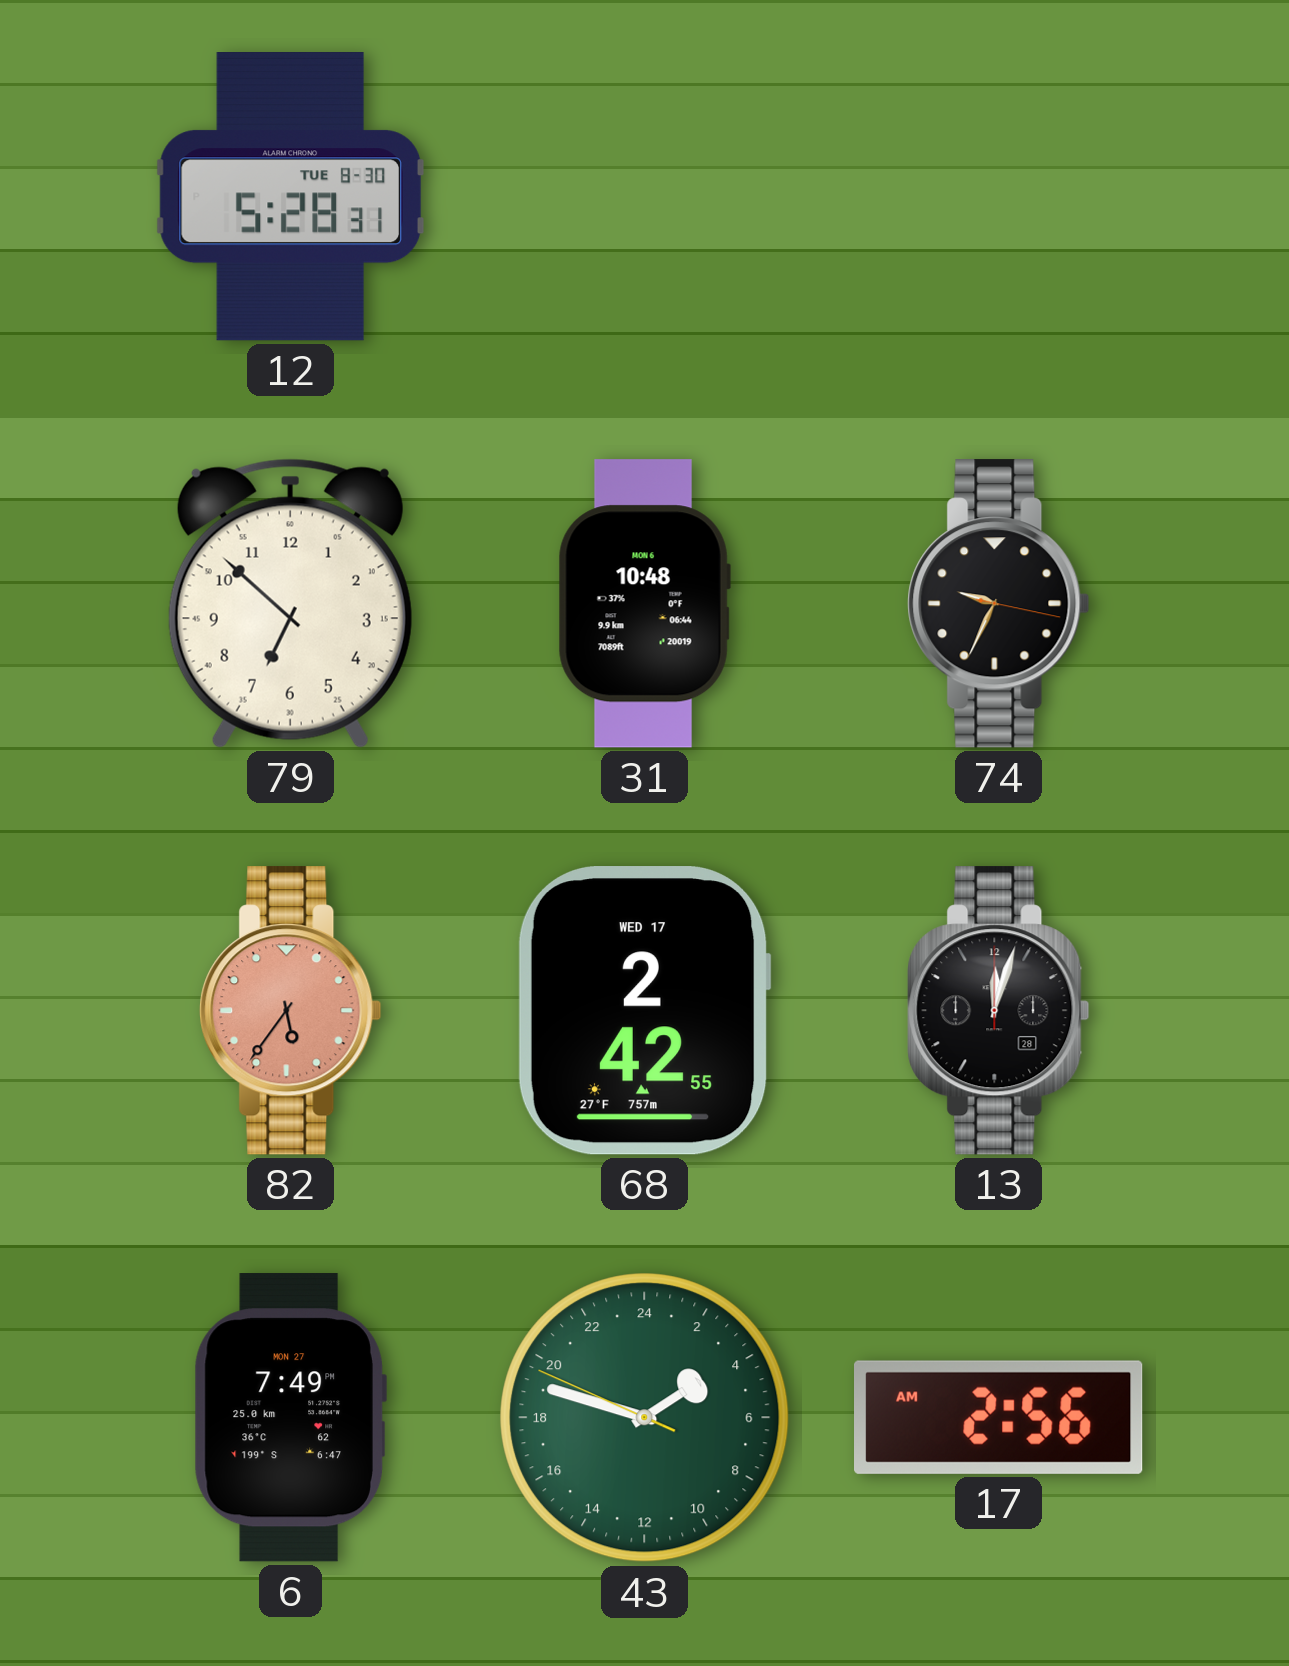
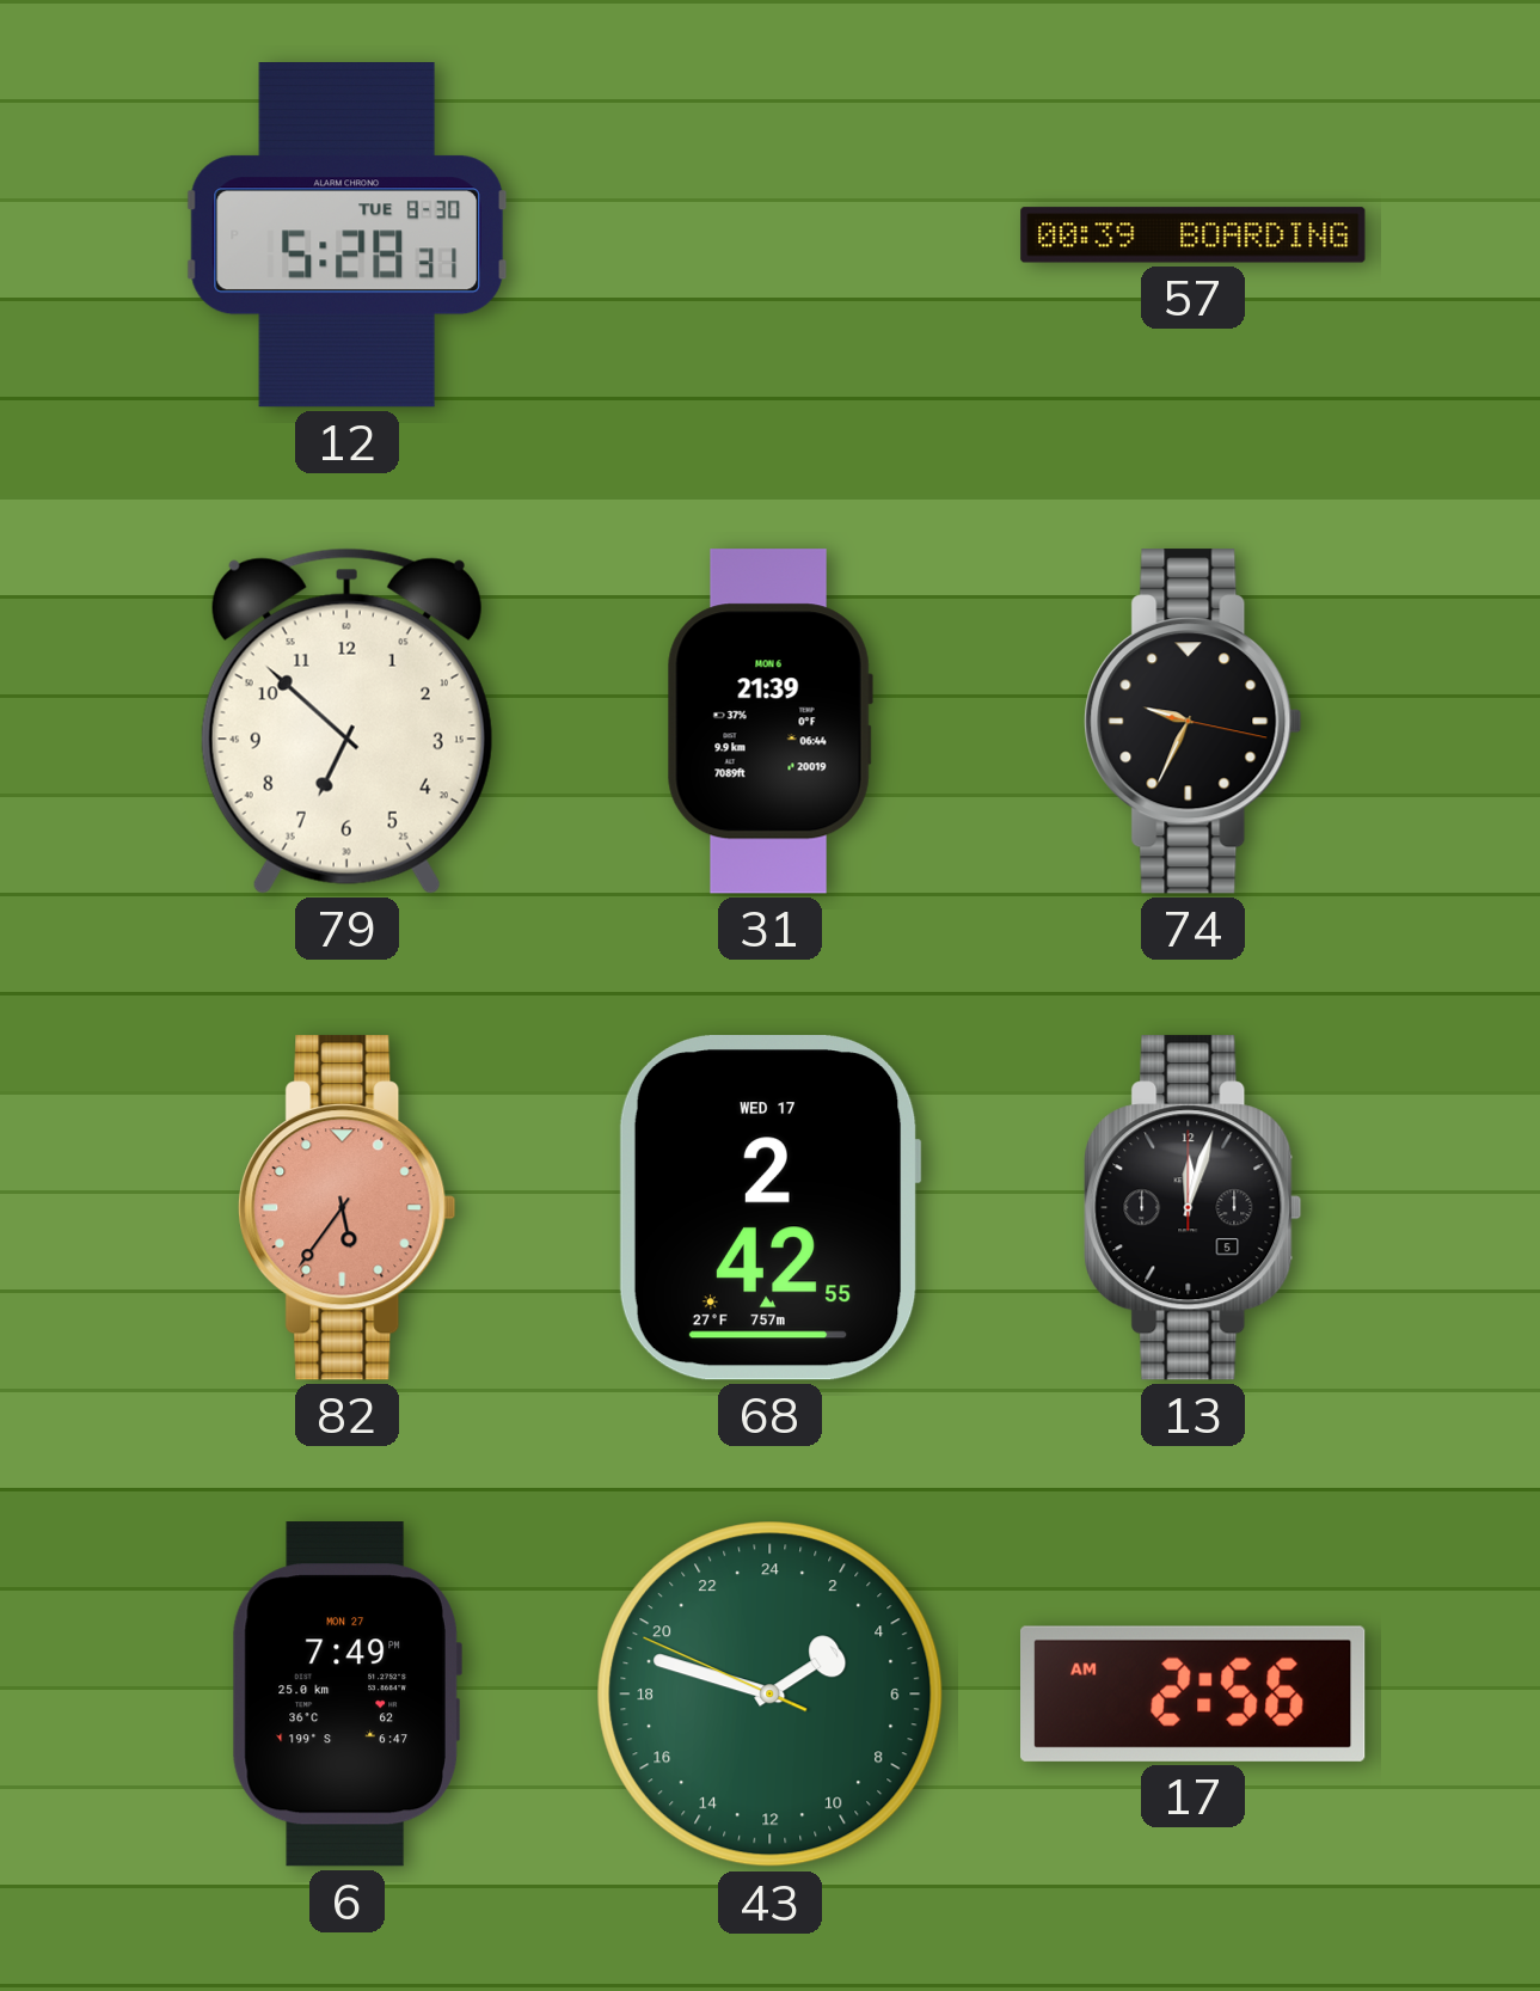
57: none -> 00:39 (1194, 235)
31: 10:48 -> 21:39 (769, 722)
13 date: 28 -> 5 (1194, 1208)
